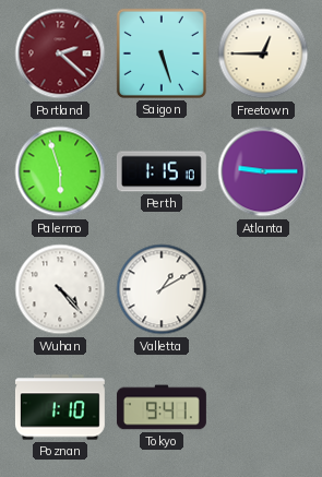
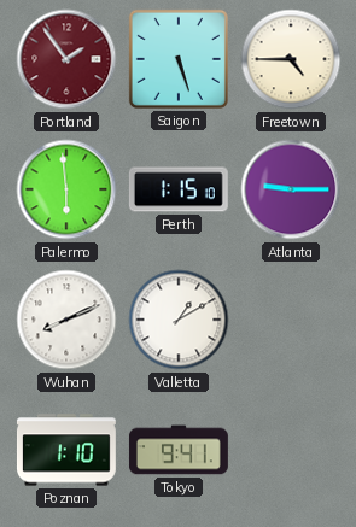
Portland: 2:22 -> 1:54 (66, 59)
Freetown: 12:45 -> 4:45 (291, 59)
Palermo: 5:57 -> 5:59 (66, 189)
Wuhan: 4:23 -> 8:11 (66, 320)
